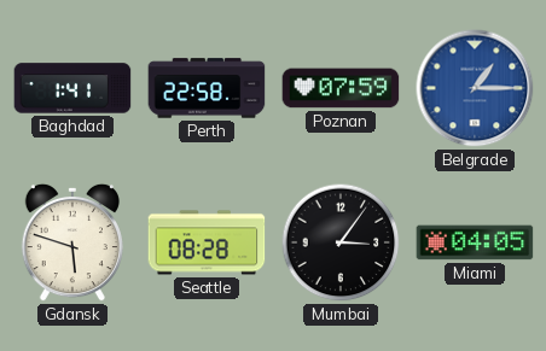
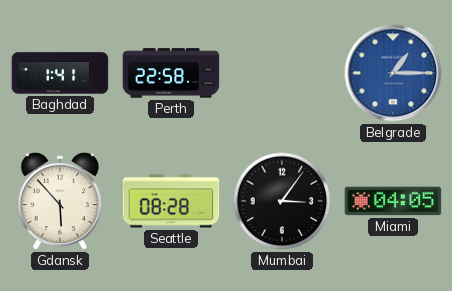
Poznan: 07:59 -> none (341, 88)
Gdansk: 5:48 -> 5:53 (60, 201)
